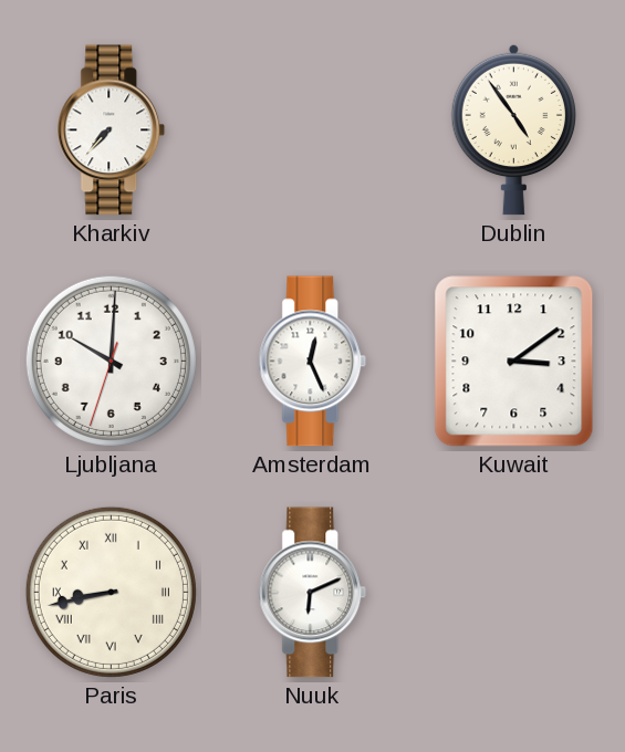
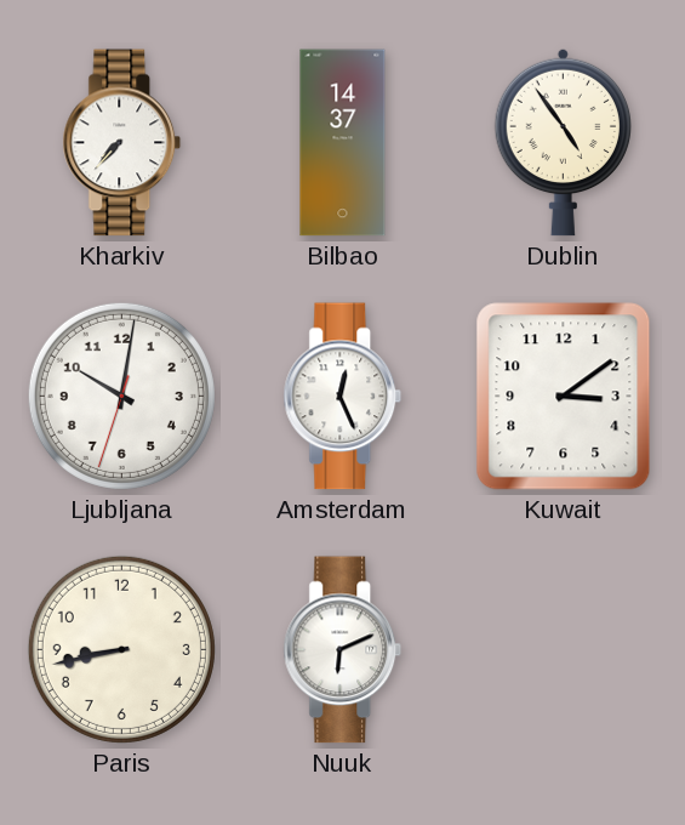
Bilbao: none -> 14:37 (343, 143)
Ljubljana: 10:00 -> 10:01 (121, 396)
Paris numerals: Roman -> Arabic (121, 649)
